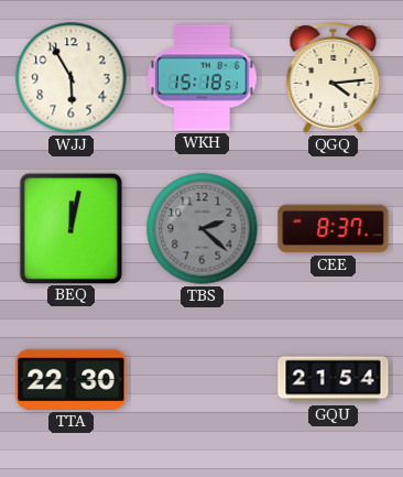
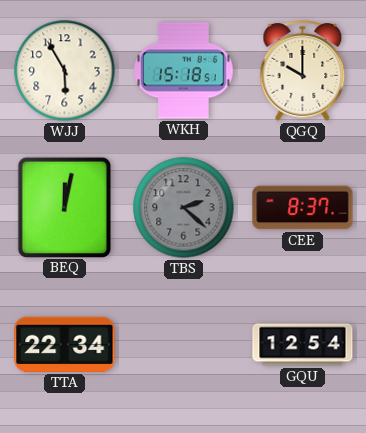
QGQ: 4:14 -> 10:00 (303, 71)
TTA: 22:30 -> 22:34 (65, 344)
GQU: 21:54 -> 12:54 (303, 345)
